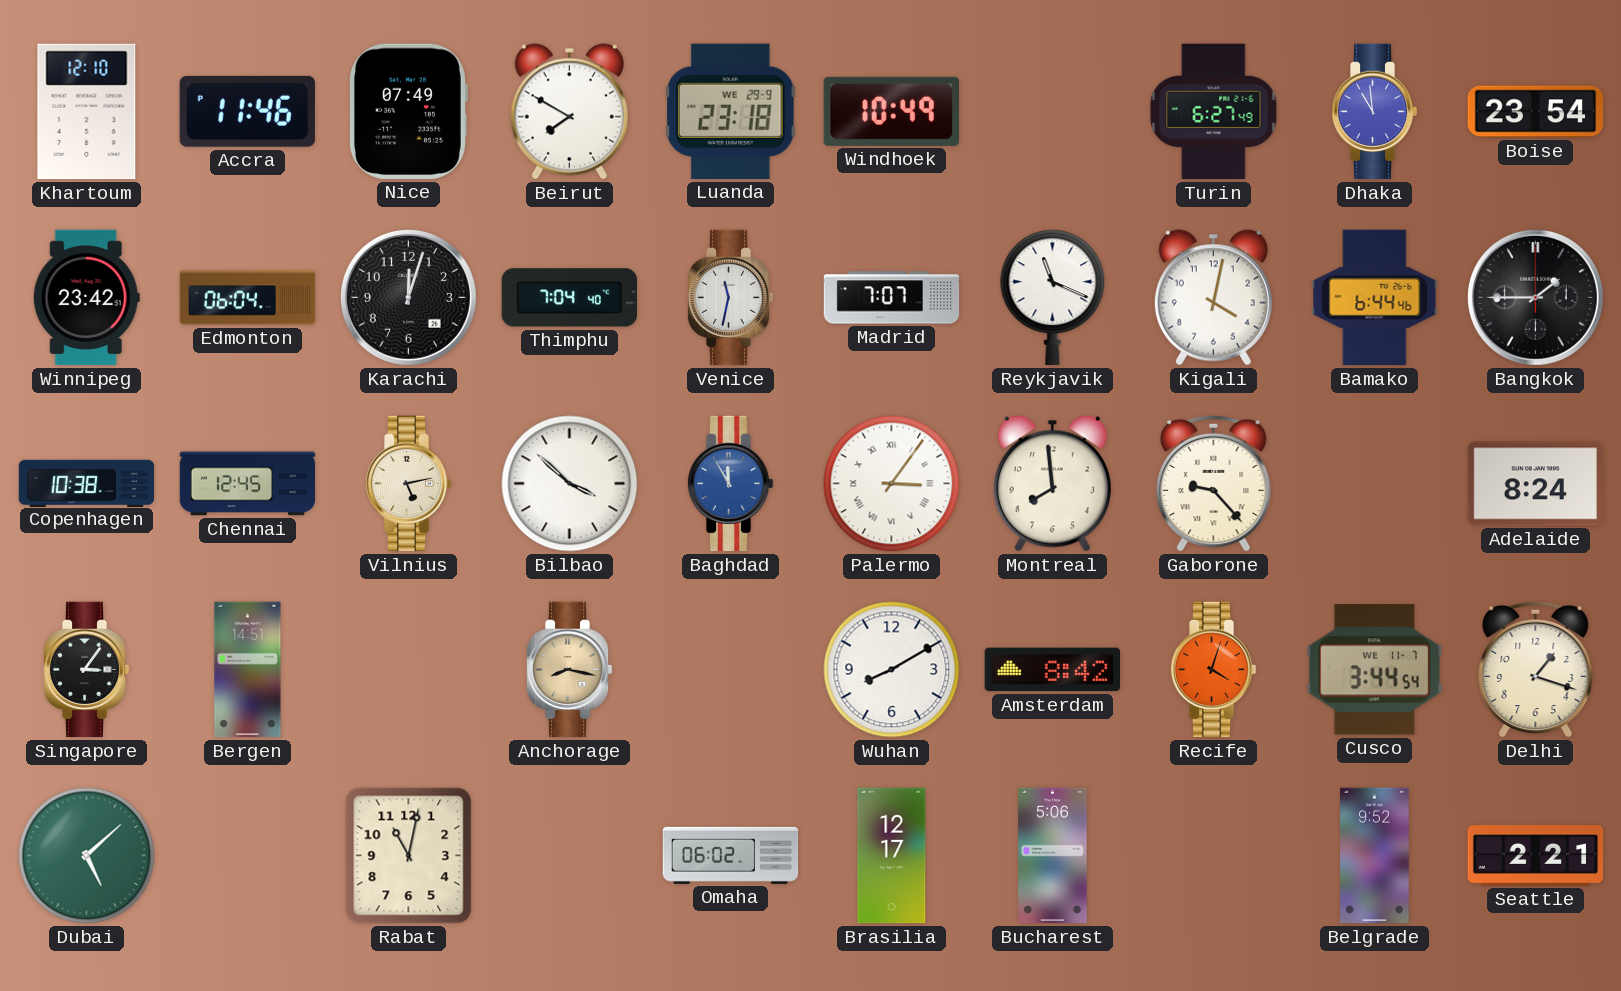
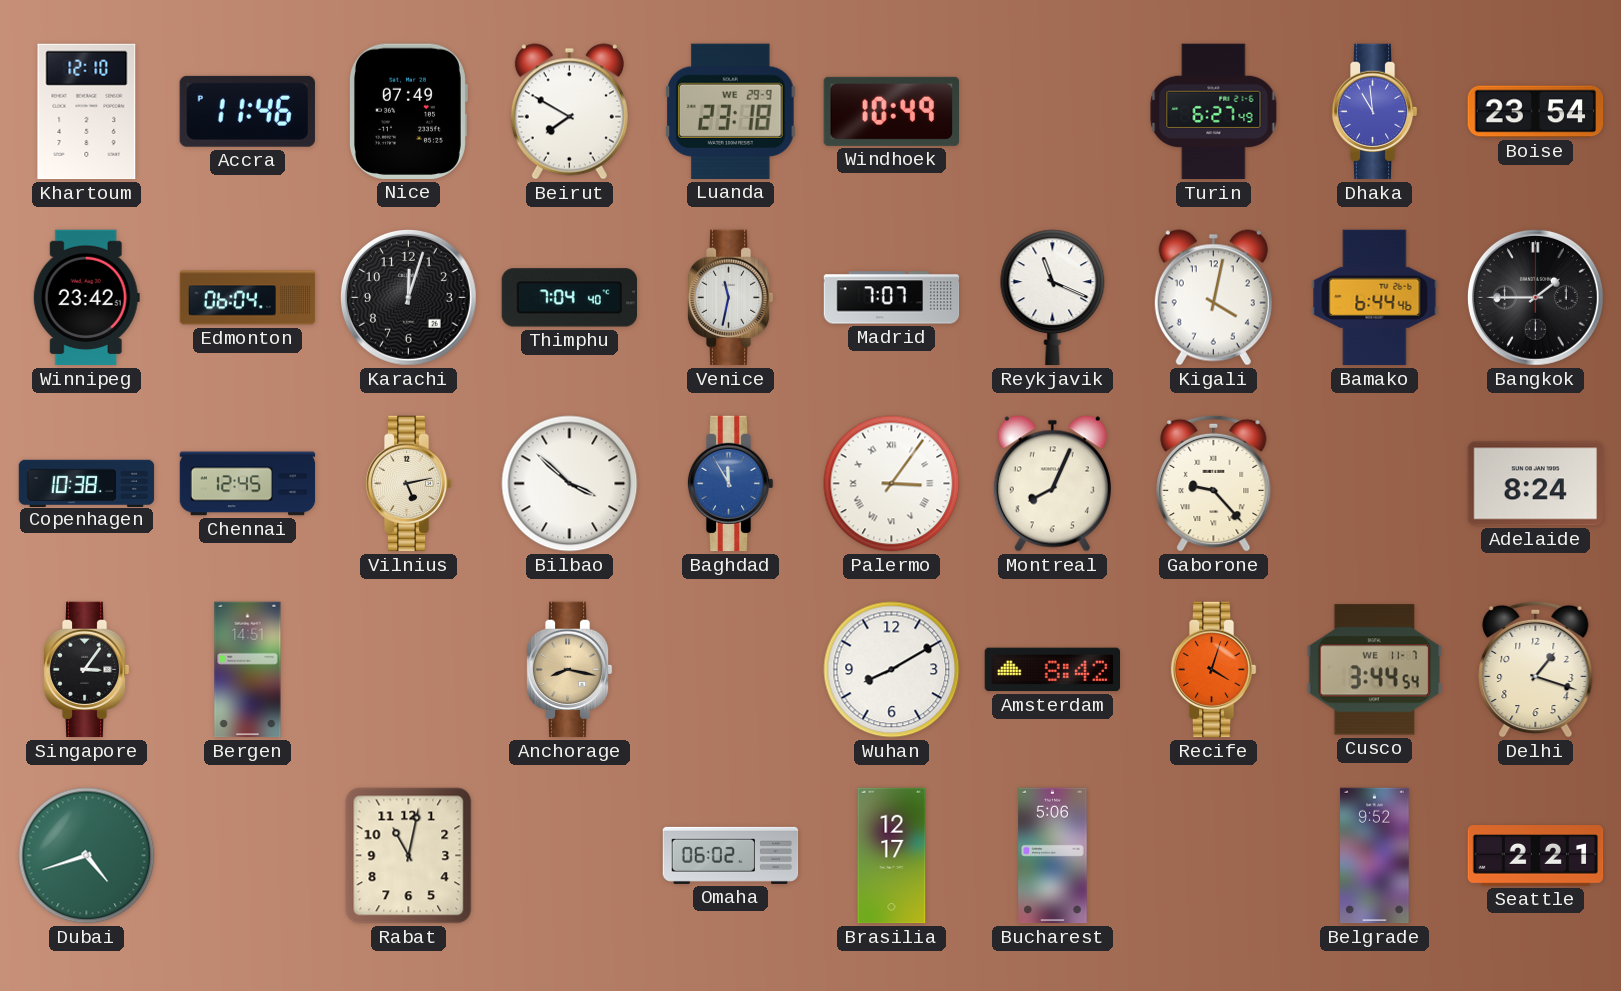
Montreal: 7:59 -> 8:04 (1052, 484)
Dubai: 5:08 -> 4:42 (87, 856)
